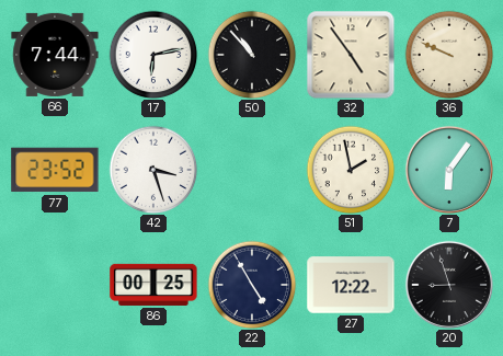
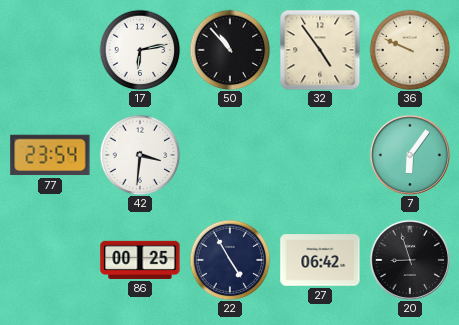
66: 7:44 -> none (55, 55)
77: 23:52 -> 23:54 (50, 155)
42: 3:27 -> 3:31 (140, 155)
51: 1:58 -> none (351, 170)
27: 12:22 -> 06:42 (320, 260)
